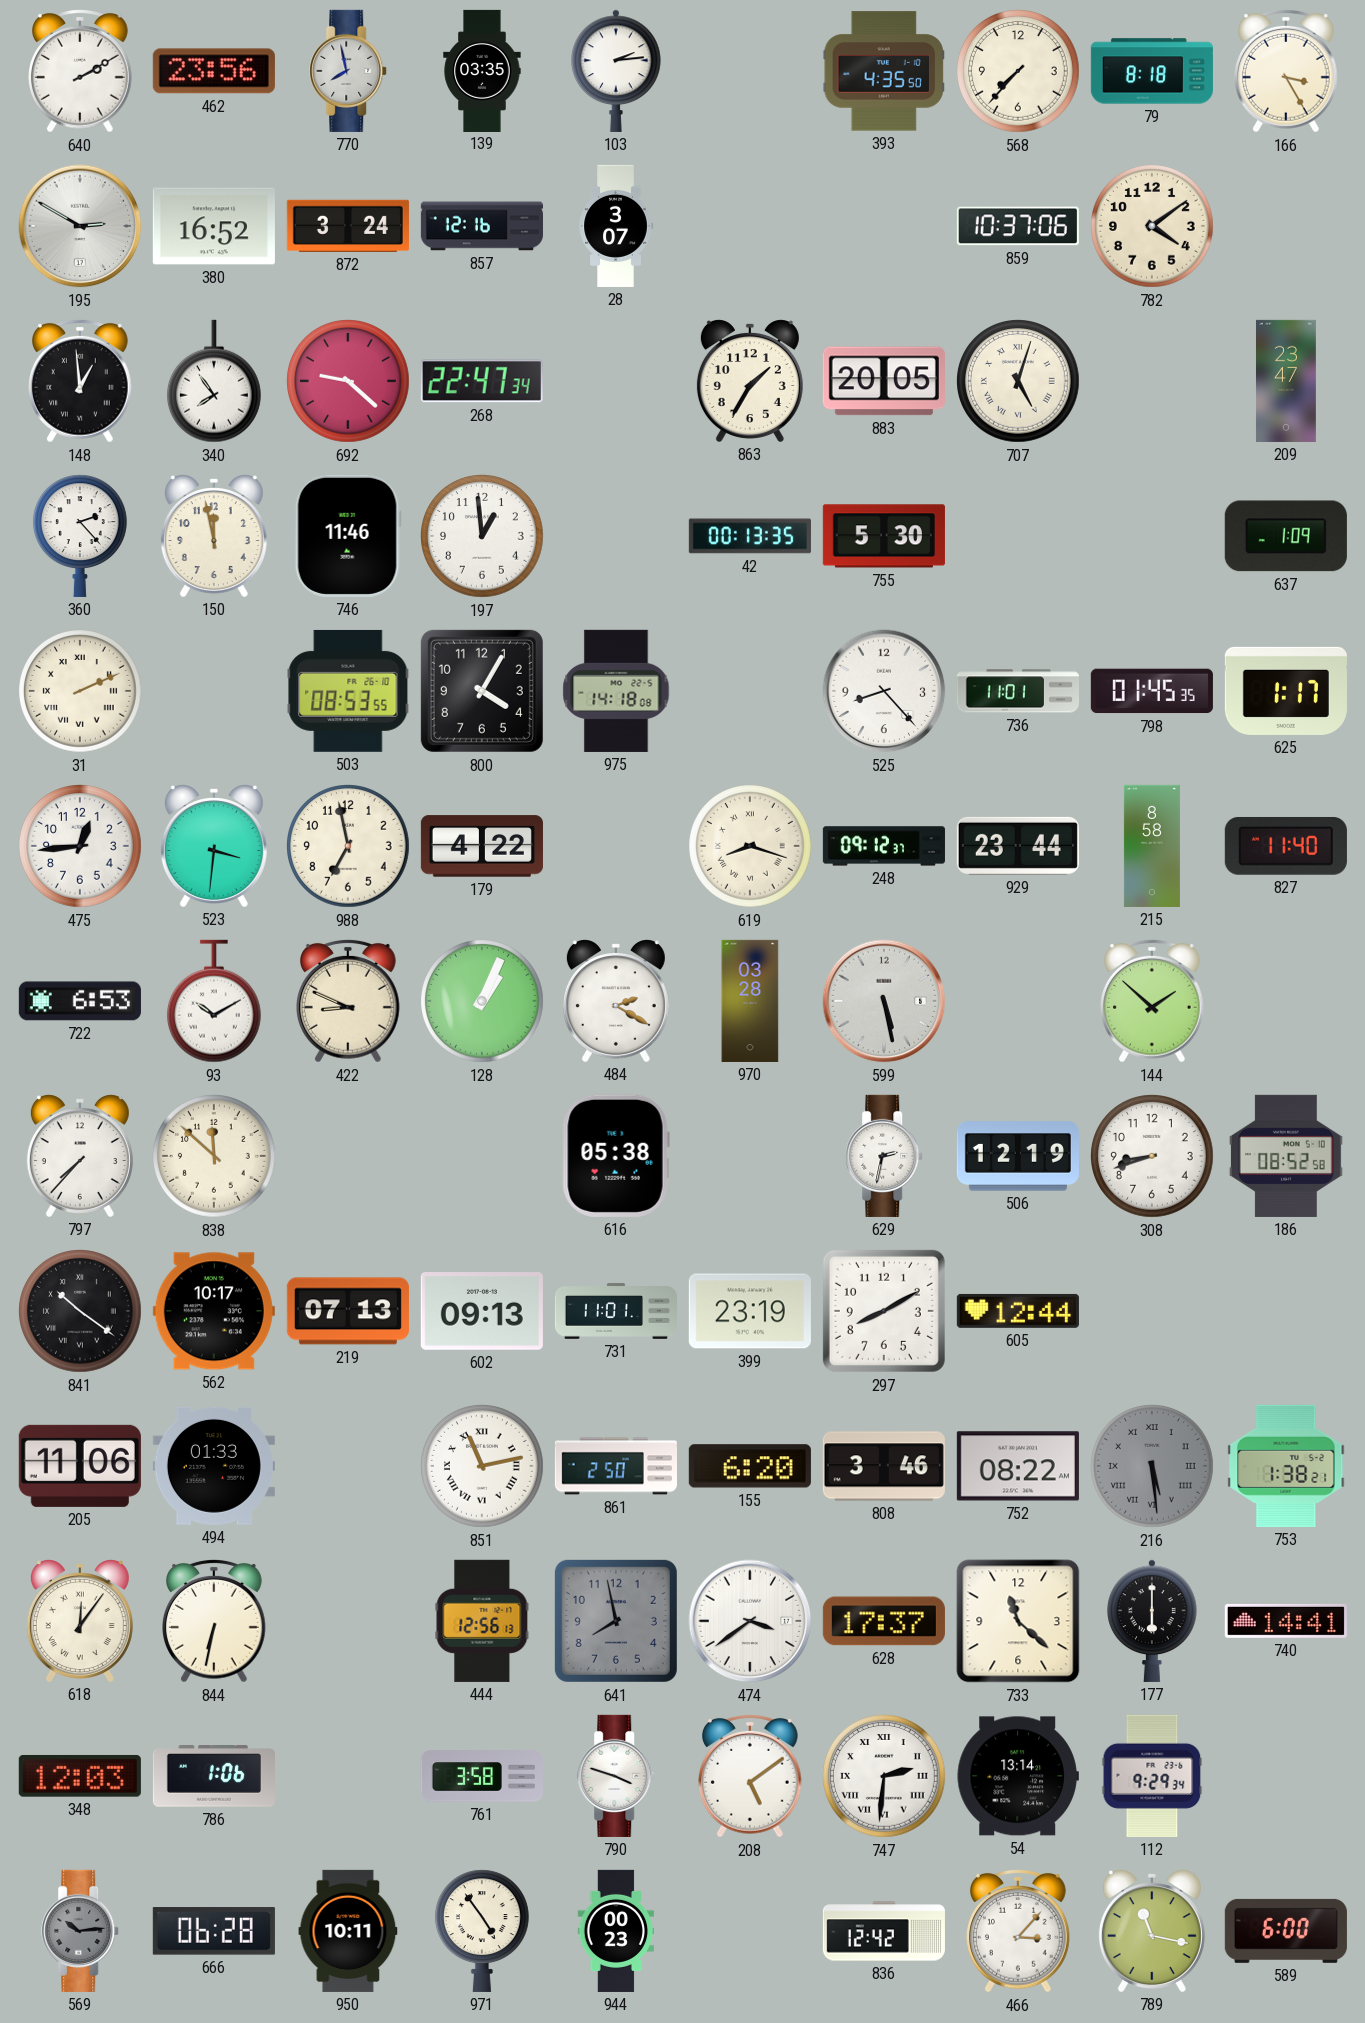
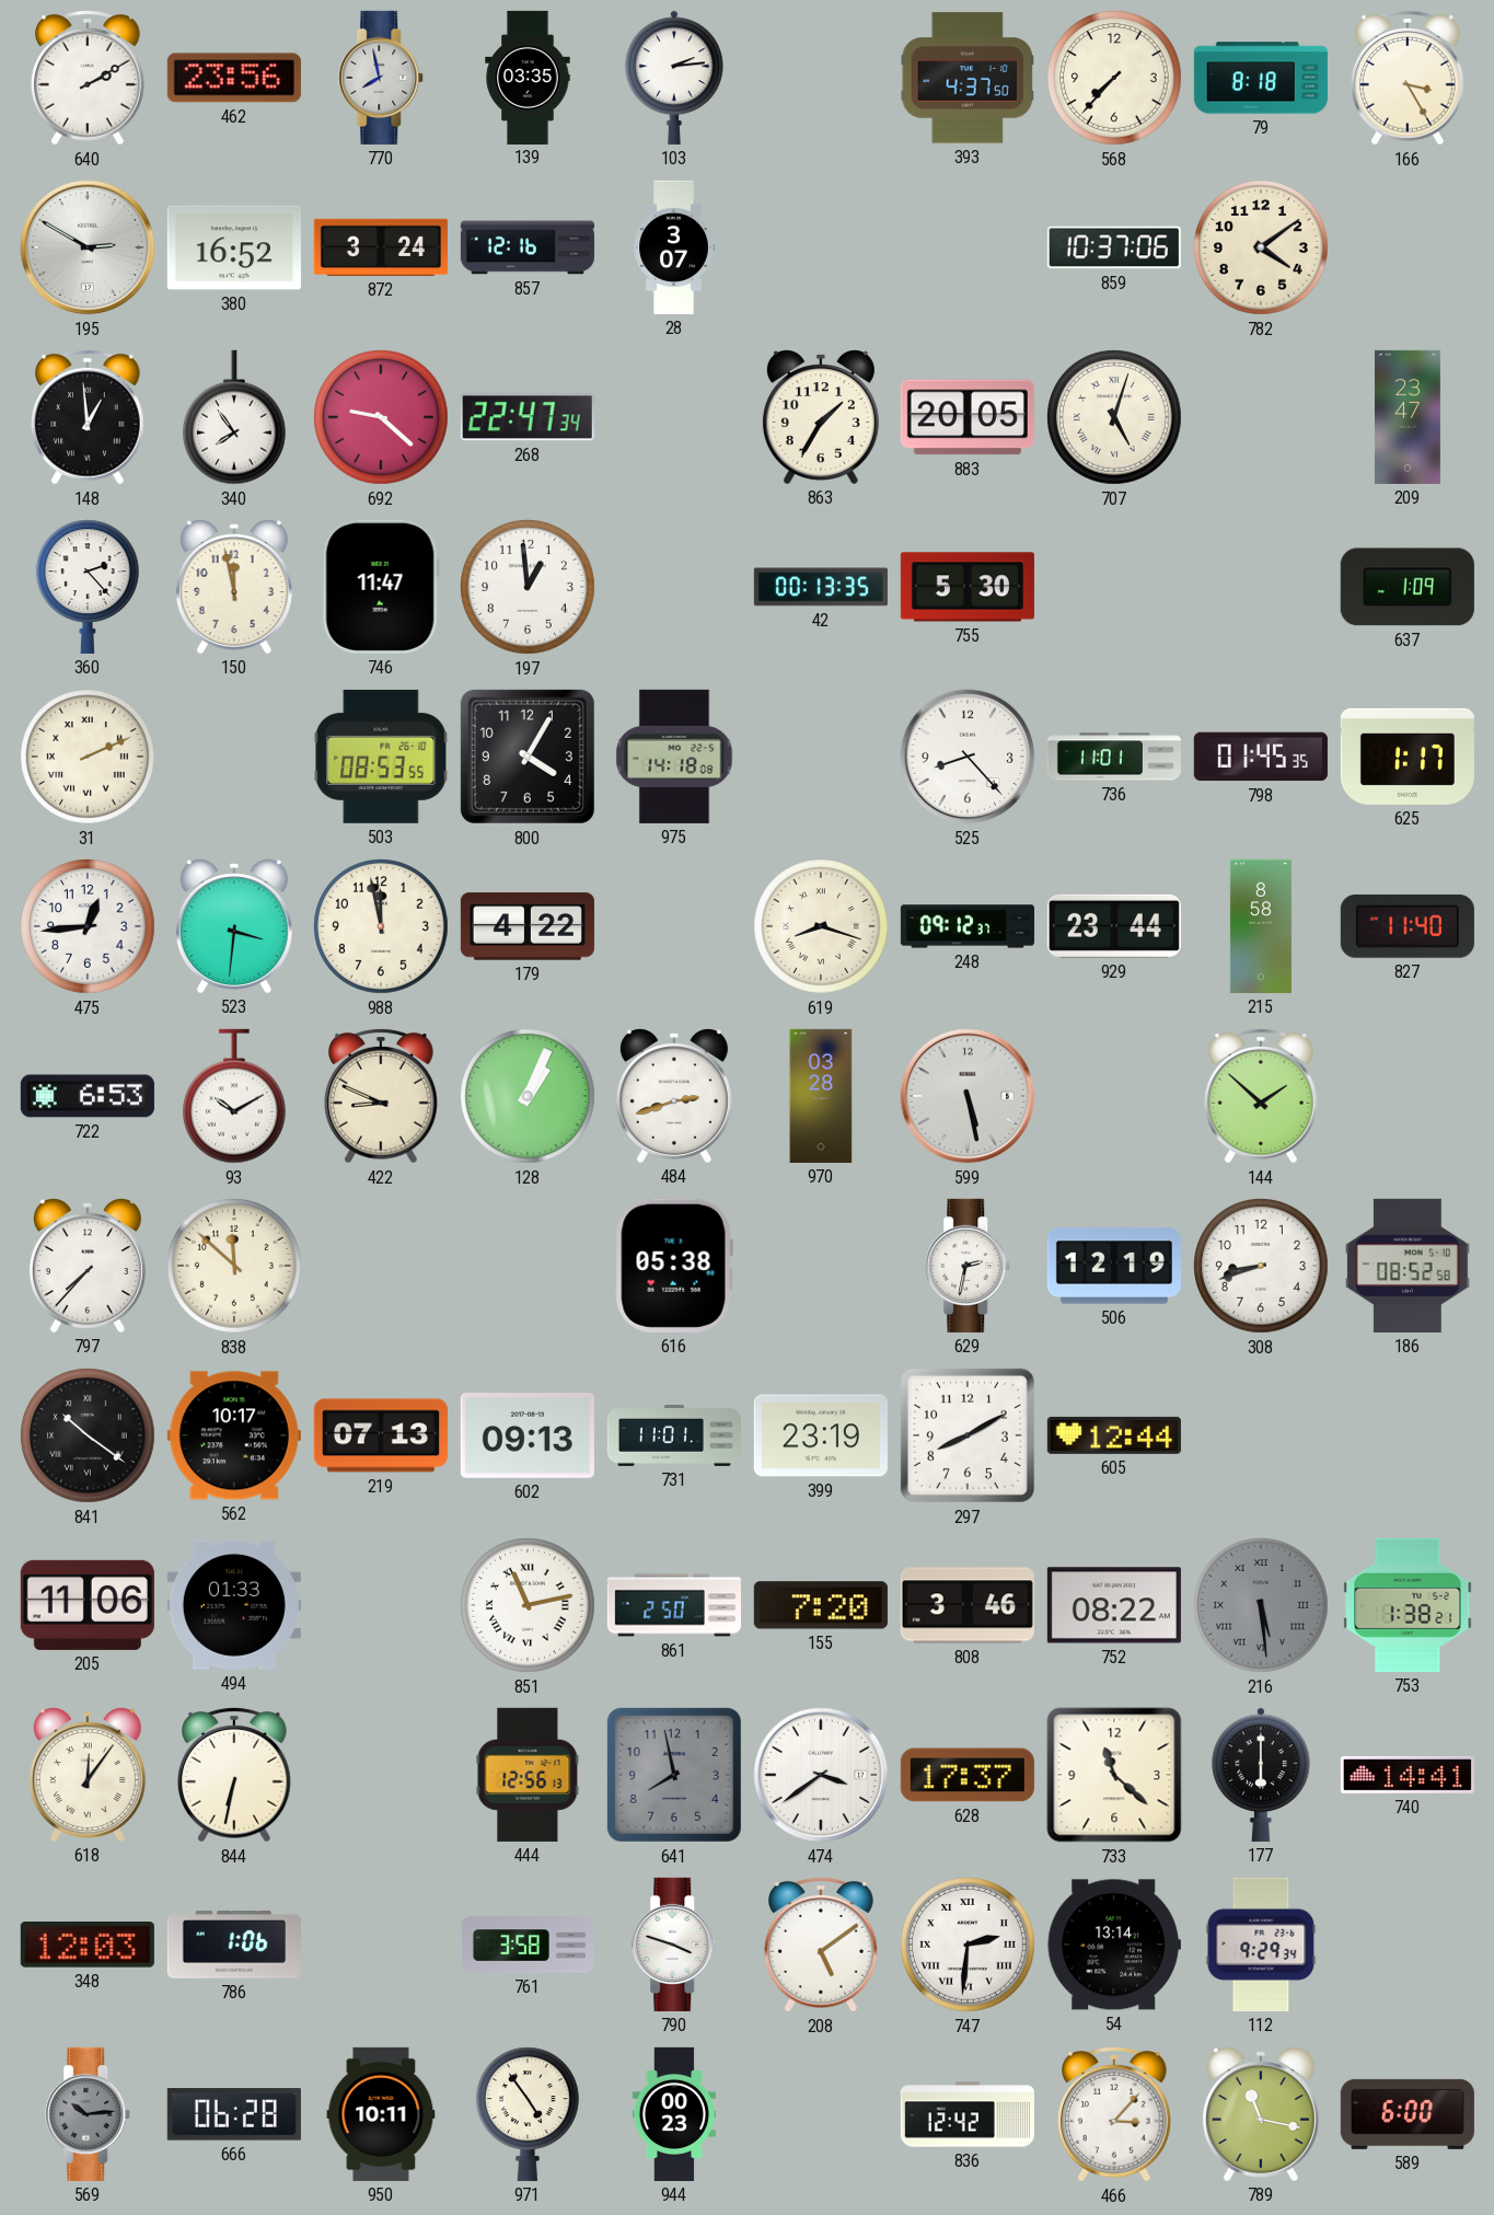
393: 4:35 -> 4:37 (968, 78)
746: 11:46 -> 11:47 (381, 587)
988: 6:58 -> 11:58 (382, 927)
484: 2:20 -> 2:42 (674, 1096)
155: 6:20 -> 7:20 (821, 1605)
